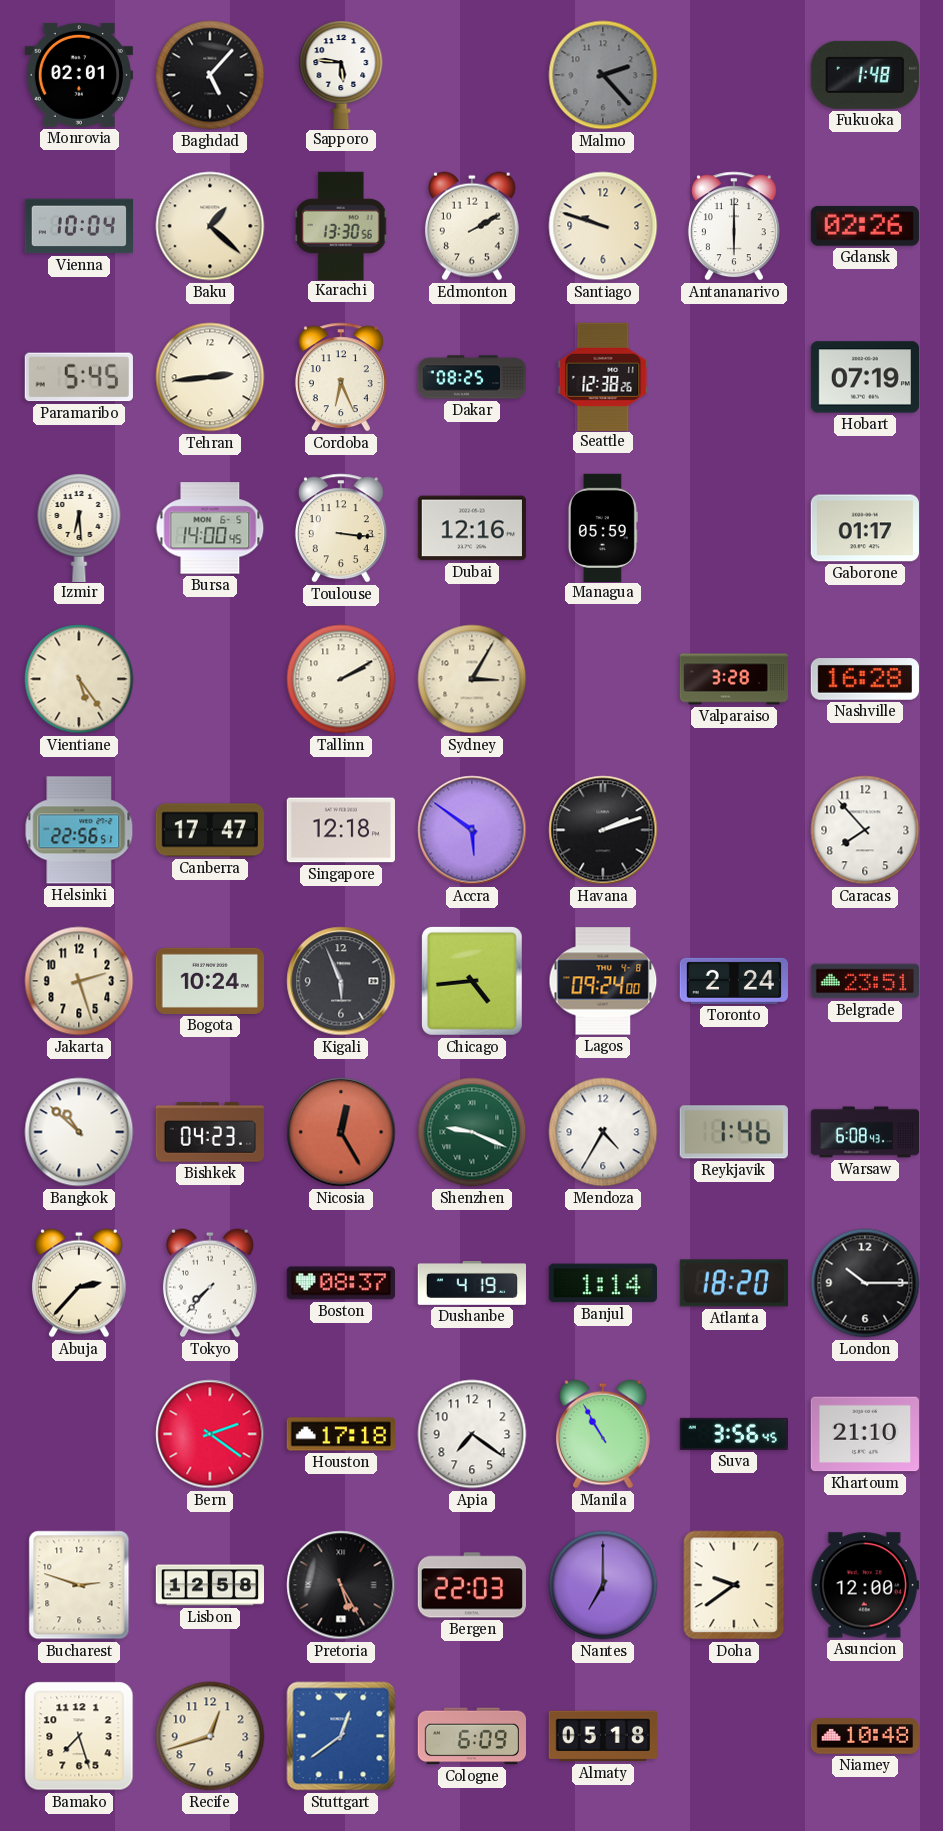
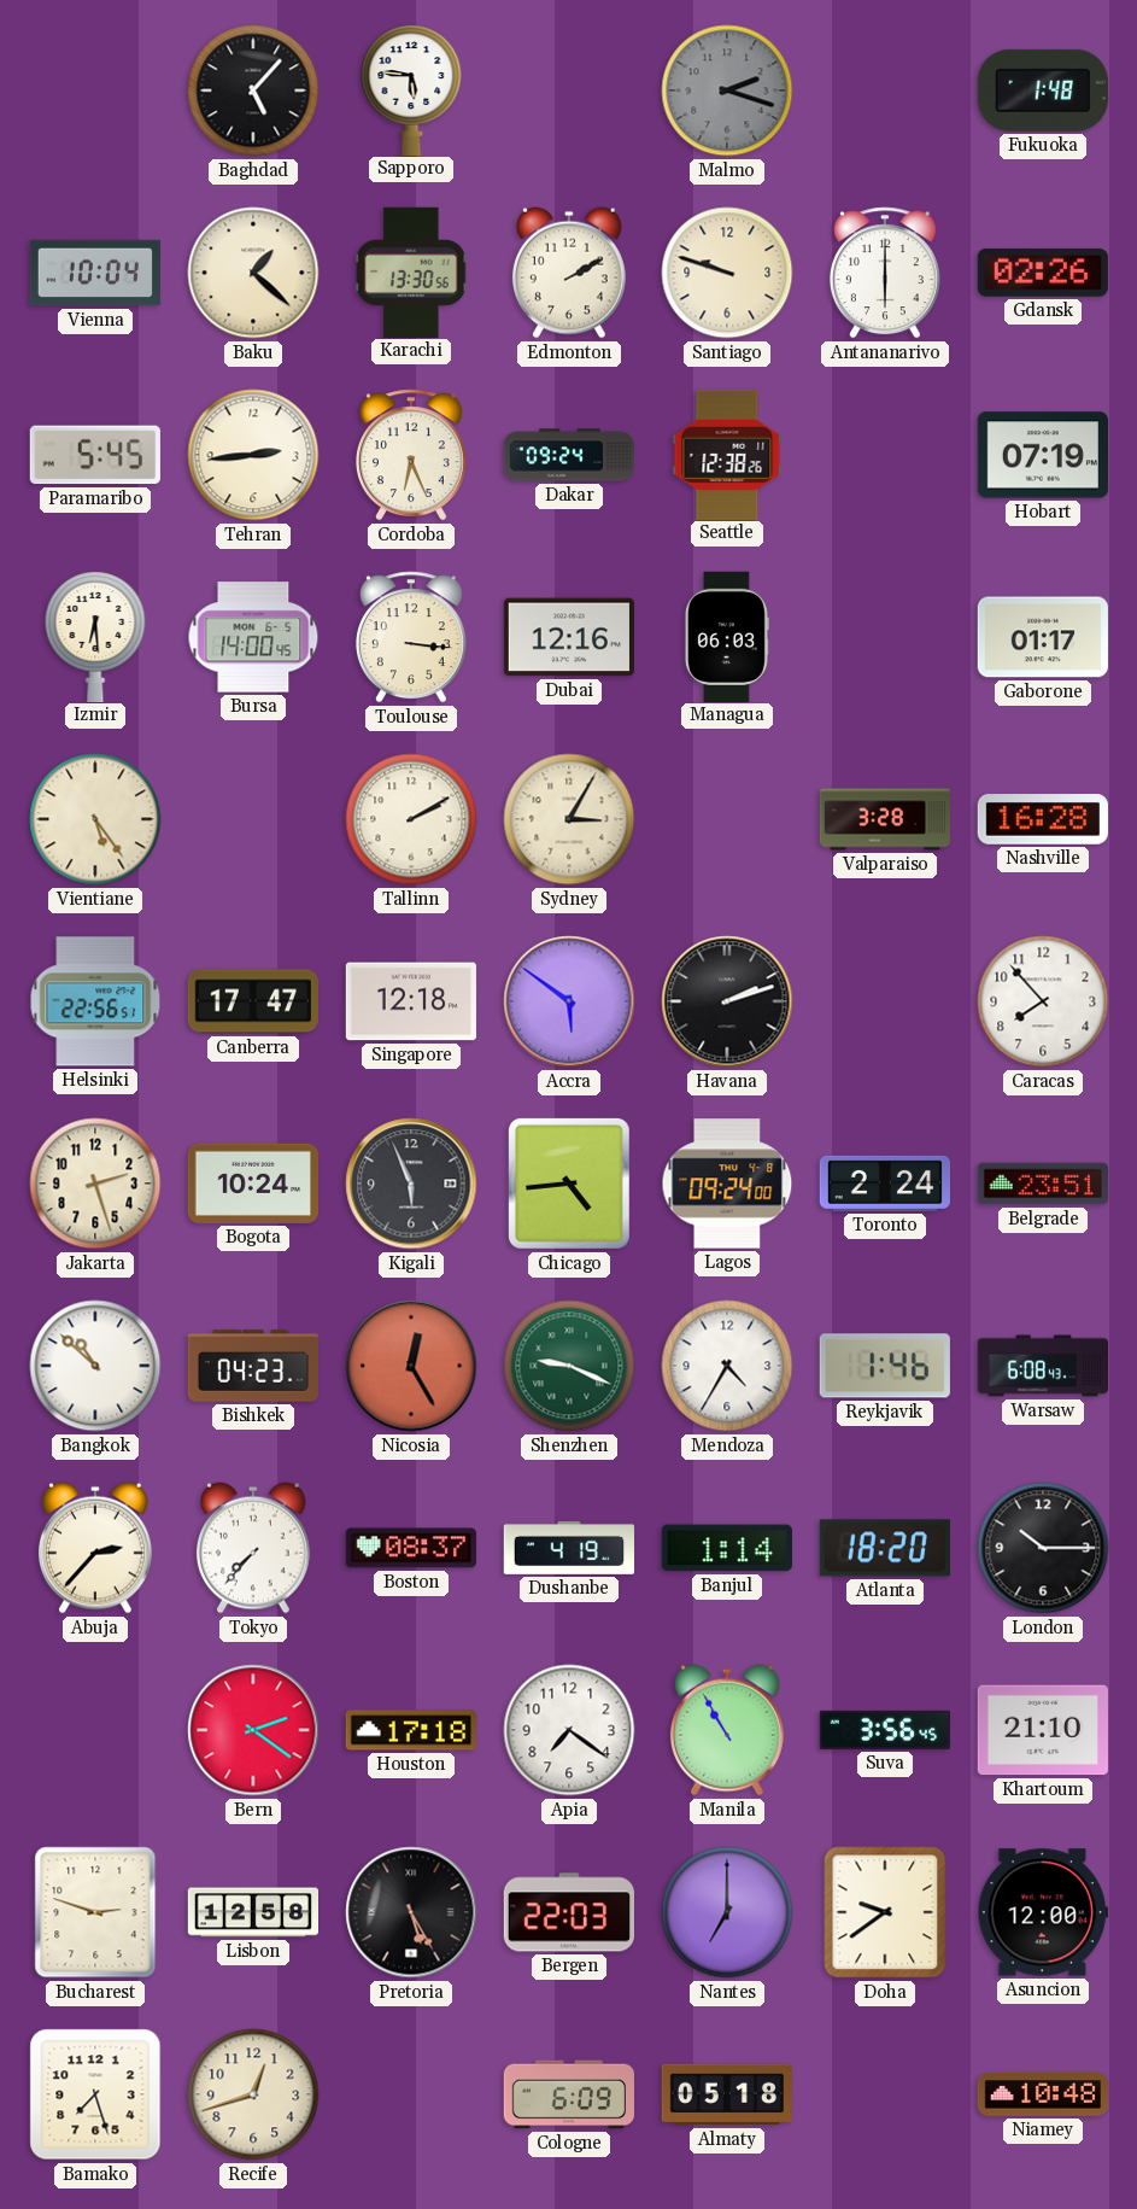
Monrovia: 02:01 -> none (79, 75)
Malmo: 2:23 -> 2:18 (727, 90)
Dakar: 08:25 -> 09:24 (569, 455)
Managua: 05:59 -> 06:03 (727, 636)
Stuttgart: 12:39 -> none (341, 1736)
